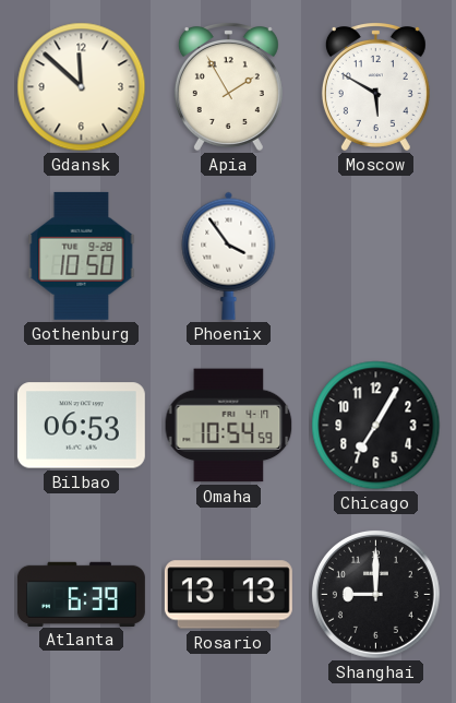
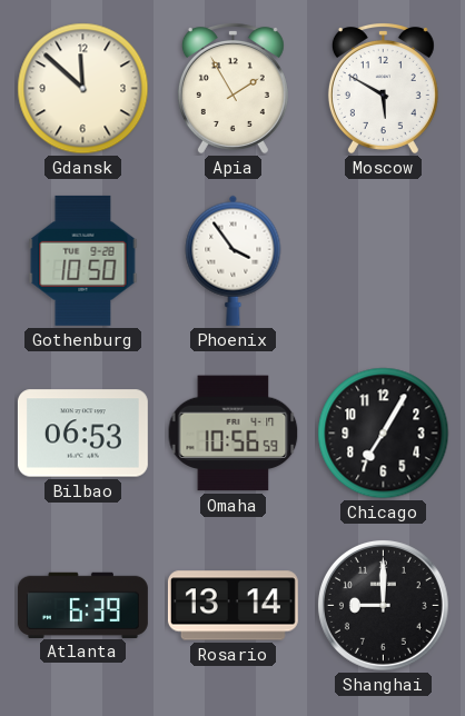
Omaha: 10:54 -> 10:56 (234, 434)
Rosario: 13:13 -> 13:14 (233, 606)
